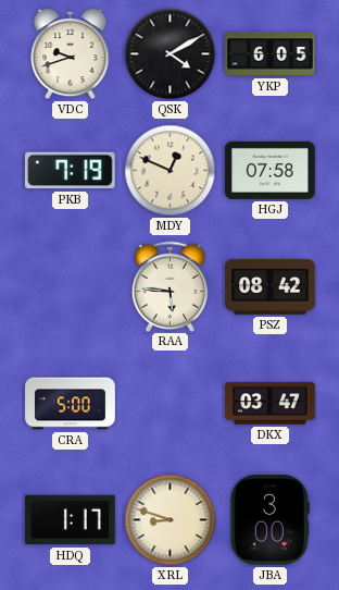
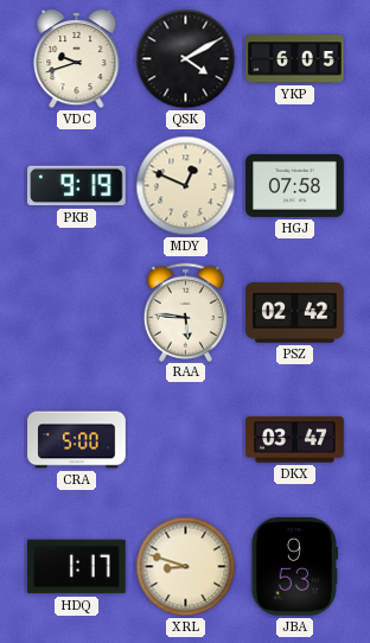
PKB: 7:19 -> 9:19 (77, 186)
PSZ: 08:42 -> 02:42 (295, 313)
JBA: 3:00 -> 9:53 (294, 567)
